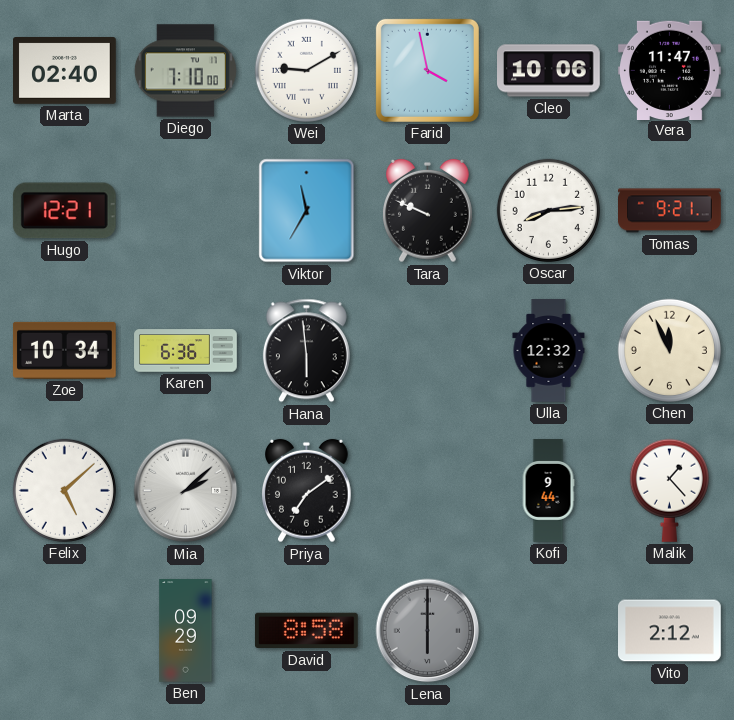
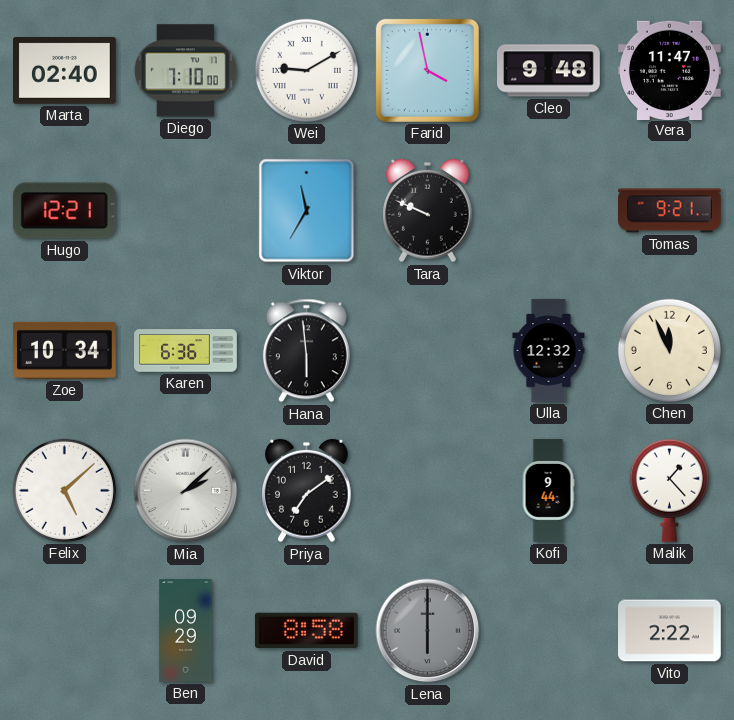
Cleo: 10:06 -> 9:48 (549, 71)
Oscar: 8:14 -> none (548, 210)
Vito: 2:12 -> 2:22 (670, 631)
